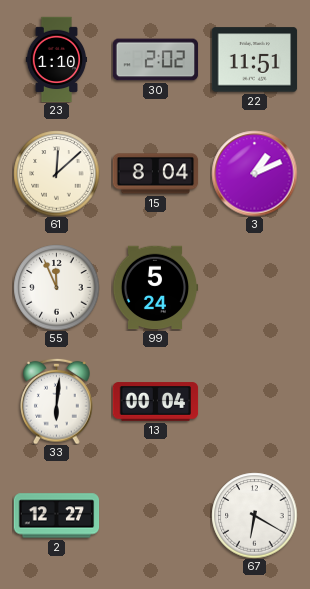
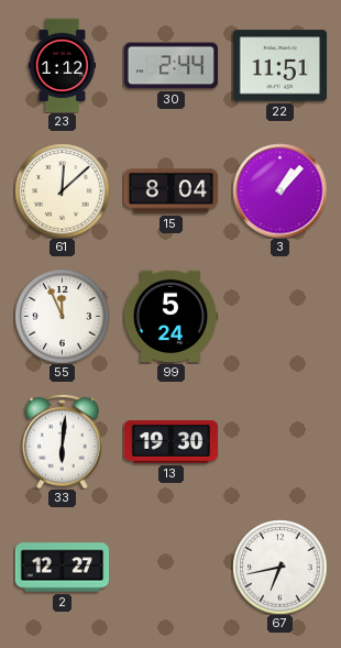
23: 1:10 -> 1:12 (63, 65)
30: 2:02 -> 2:44 (170, 66)
3: 1:11 -> 1:07 (279, 190)
13: 00:04 -> 19:30 (170, 442)
67: 6:20 -> 6:43 (279, 567)
